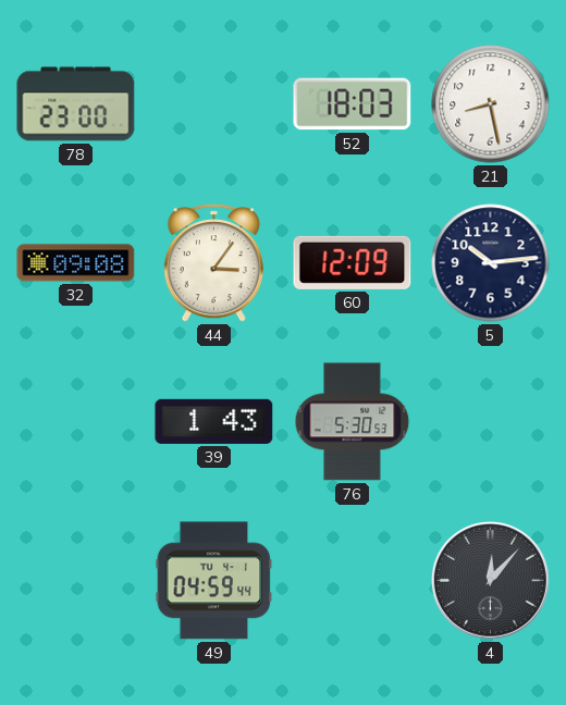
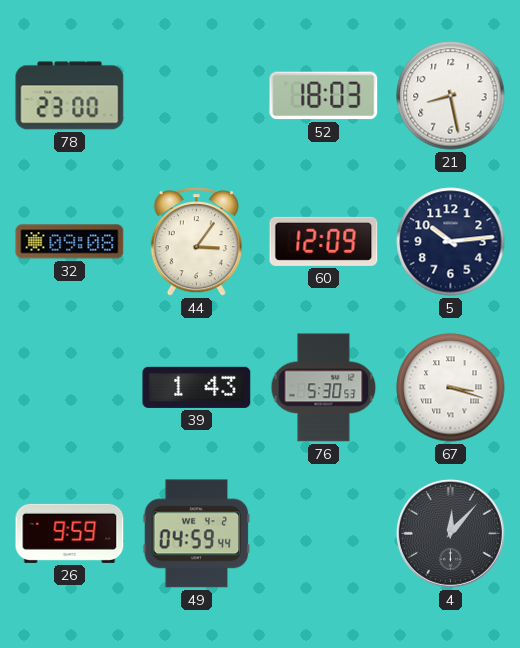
67: none -> 3:18 (451, 388)
26: none -> 9:59 (70, 533)
49 date: TU 4-1 -> WE 4-2 (197, 534)
